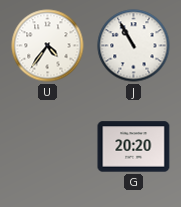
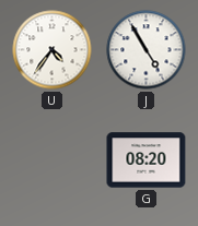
J: 10:55 -> 4:55 (147, 50)
G: 20:20 -> 08:20 (147, 160)
